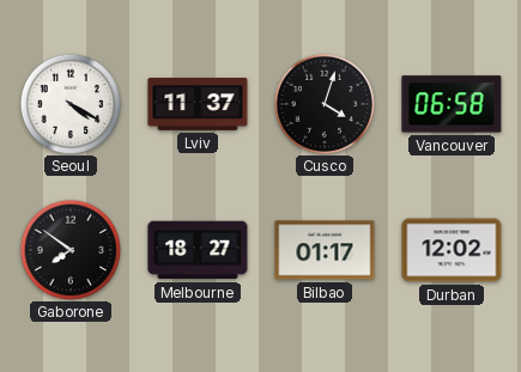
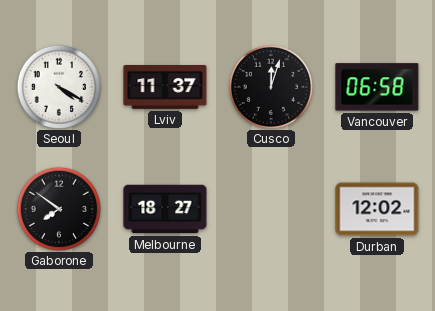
Cusco: 4:03 -> 12:03 (270, 86)
Bilbao: 01:17 -> none (325, 250)
